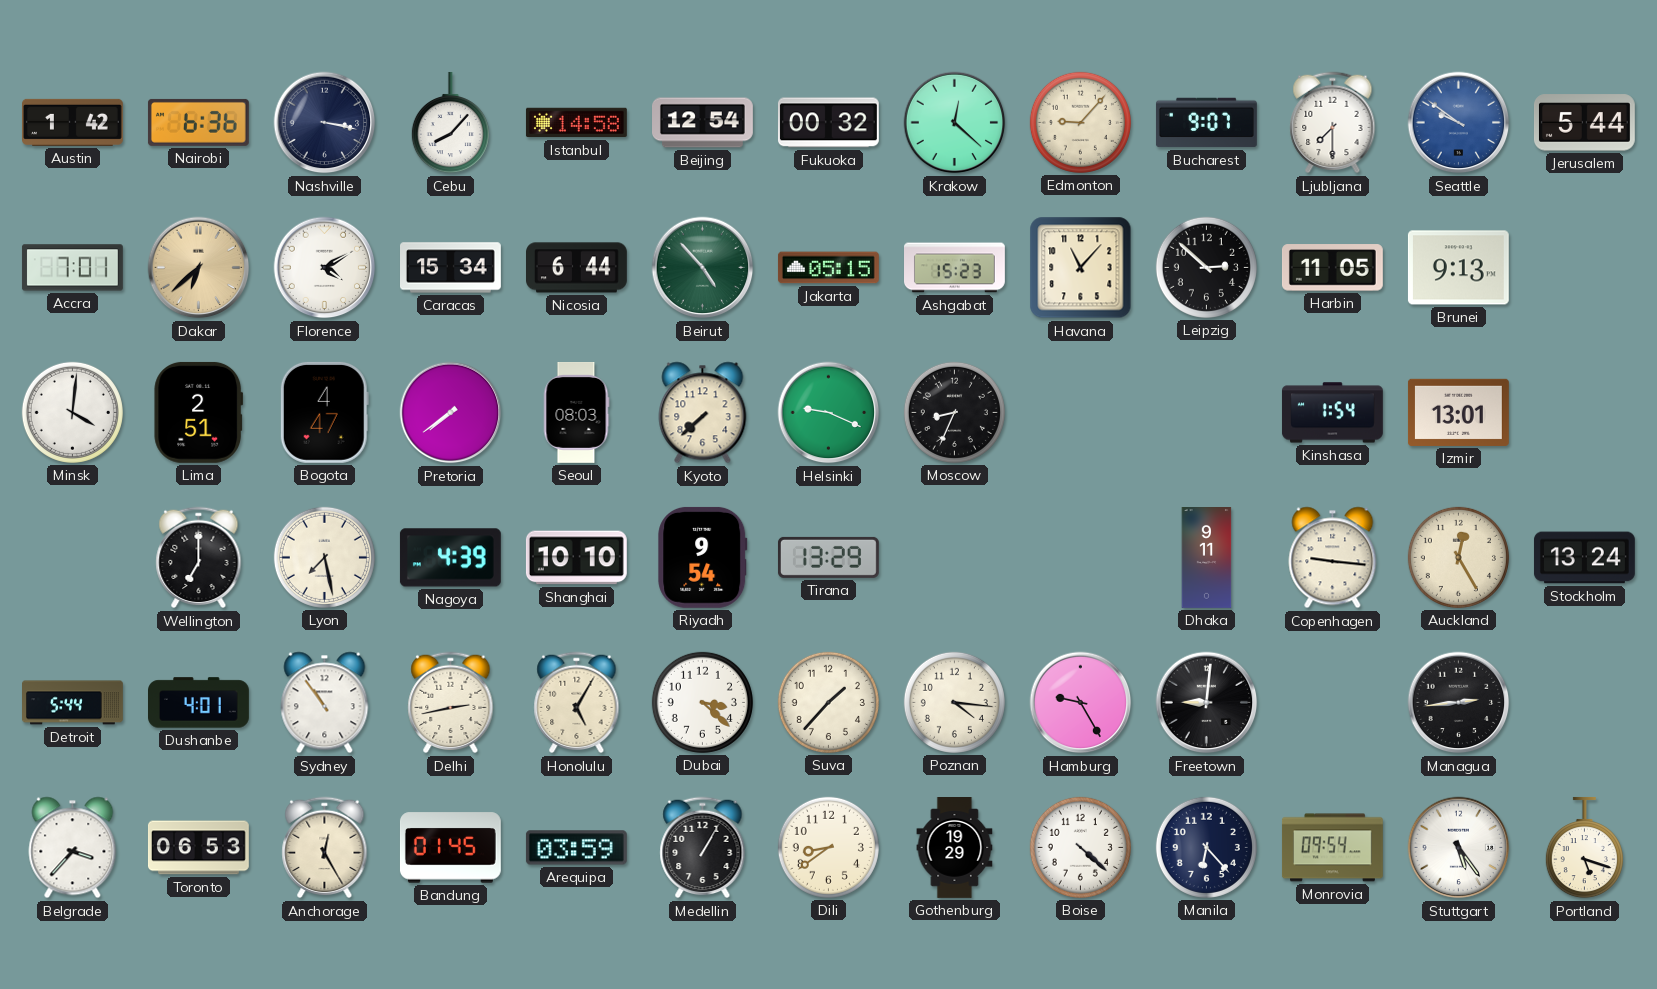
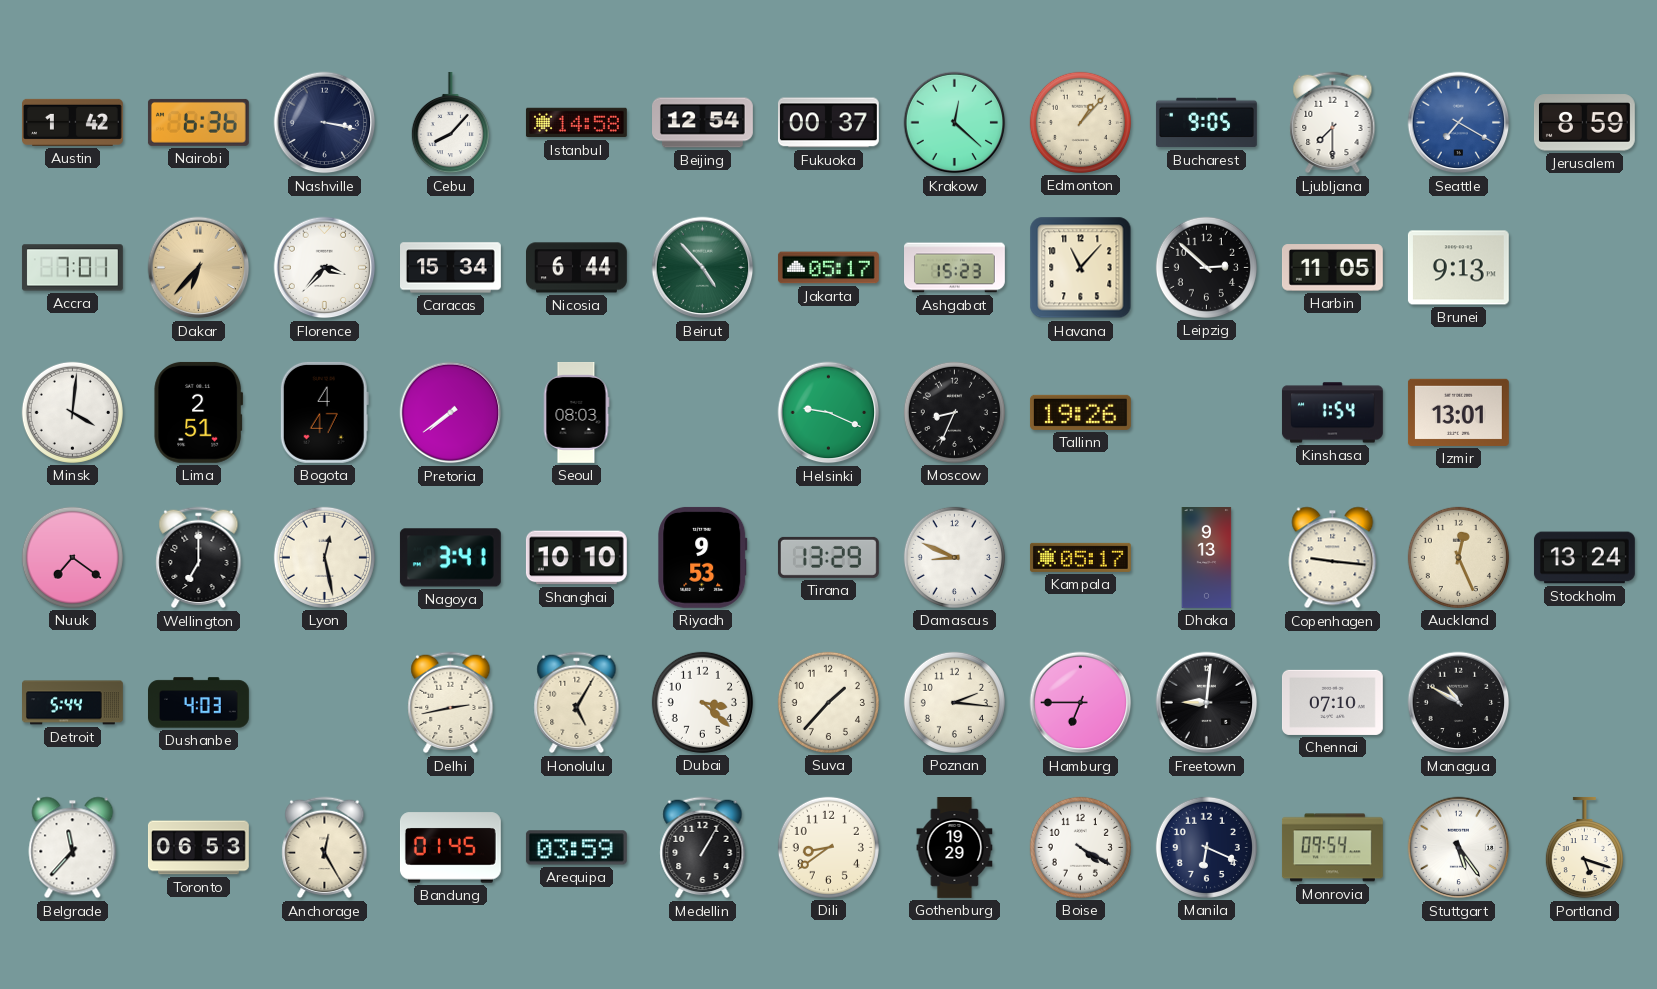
Fukuoka: 00:32 -> 00:37 (828, 123)
Edmonton: 9:07 -> 1:07 (1080, 122)
Bucharest: 9:07 -> 9:05 (1206, 123)
Seattle: 9:51 -> 7:20 (1459, 123)
Jerusalem: 5:44 -> 8:59 (1584, 123)
Dakar: 6:38 -> 6:37 (199, 268)
Florence: 4:10 -> 3:37 (325, 268)
Jakarta: 05:15 -> 05:17 (828, 268)
Kyoto: 7:38 -> none (703, 413)
Tallinn: none -> 19:26 (1080, 412)
Nuuk: none -> 7:21 (72, 557)
Lyon: 7:28 -> 12:28 (324, 557)
Nagoya: 4:39 -> 3:41 (450, 558)
Riyadh: 9:54 -> 9:53 (703, 557)
Damascus: none -> 8:49 (954, 557)
Kampala: none -> 05:17 (1081, 557)
Dhaka: 9:11 -> 9:13 (1207, 558)
Auckland: 12:25 -> 12:26 (1458, 557)
Dushanbe: 4:01 -> 4:03 (199, 703)
Sydney: 10:54 -> none (325, 703)
Poznan: 4:16 -> 2:16 (954, 702)
Hamburg: 9:25 -> 6:45 (1081, 703)
Chennai: none -> 07:10 (1332, 702)
Managua: 2:44 -> 10:50 (1459, 703)
Belgrade: 3:37 -> 11:37 (73, 848)
Boise: 4:22 -> 4:20 (1080, 847)
Manila: 6:23 -> 6:19 (1206, 847)
